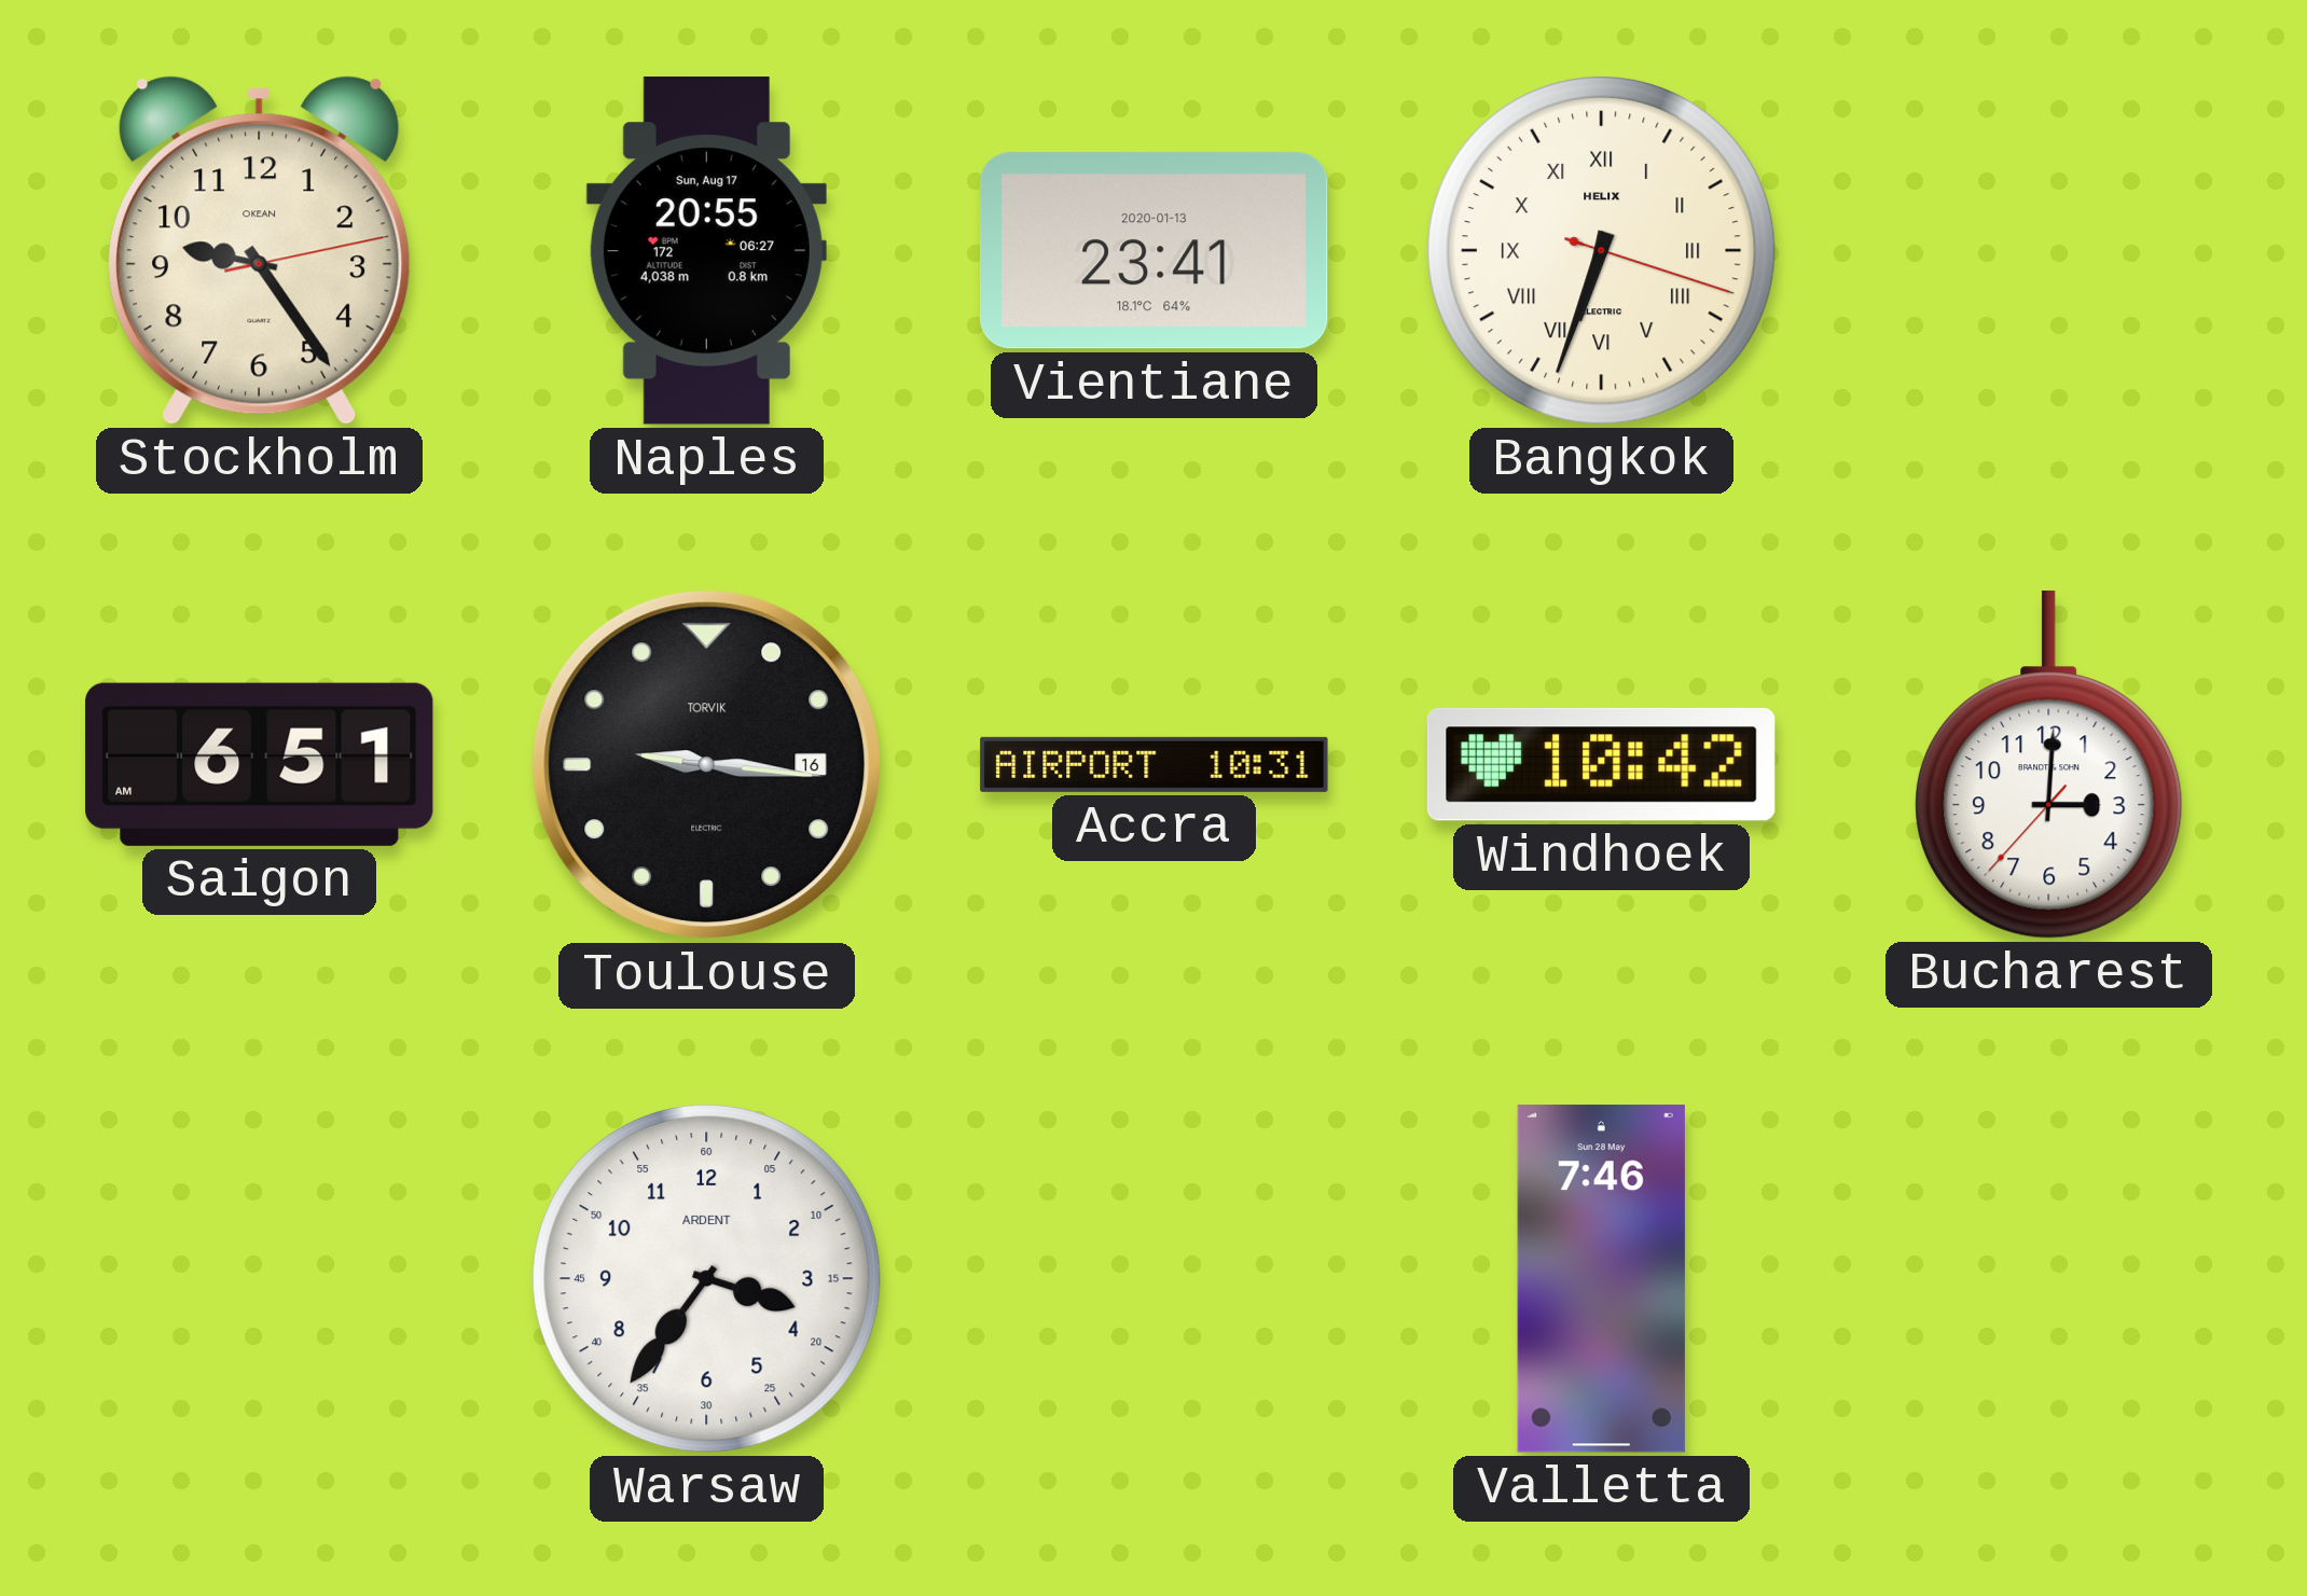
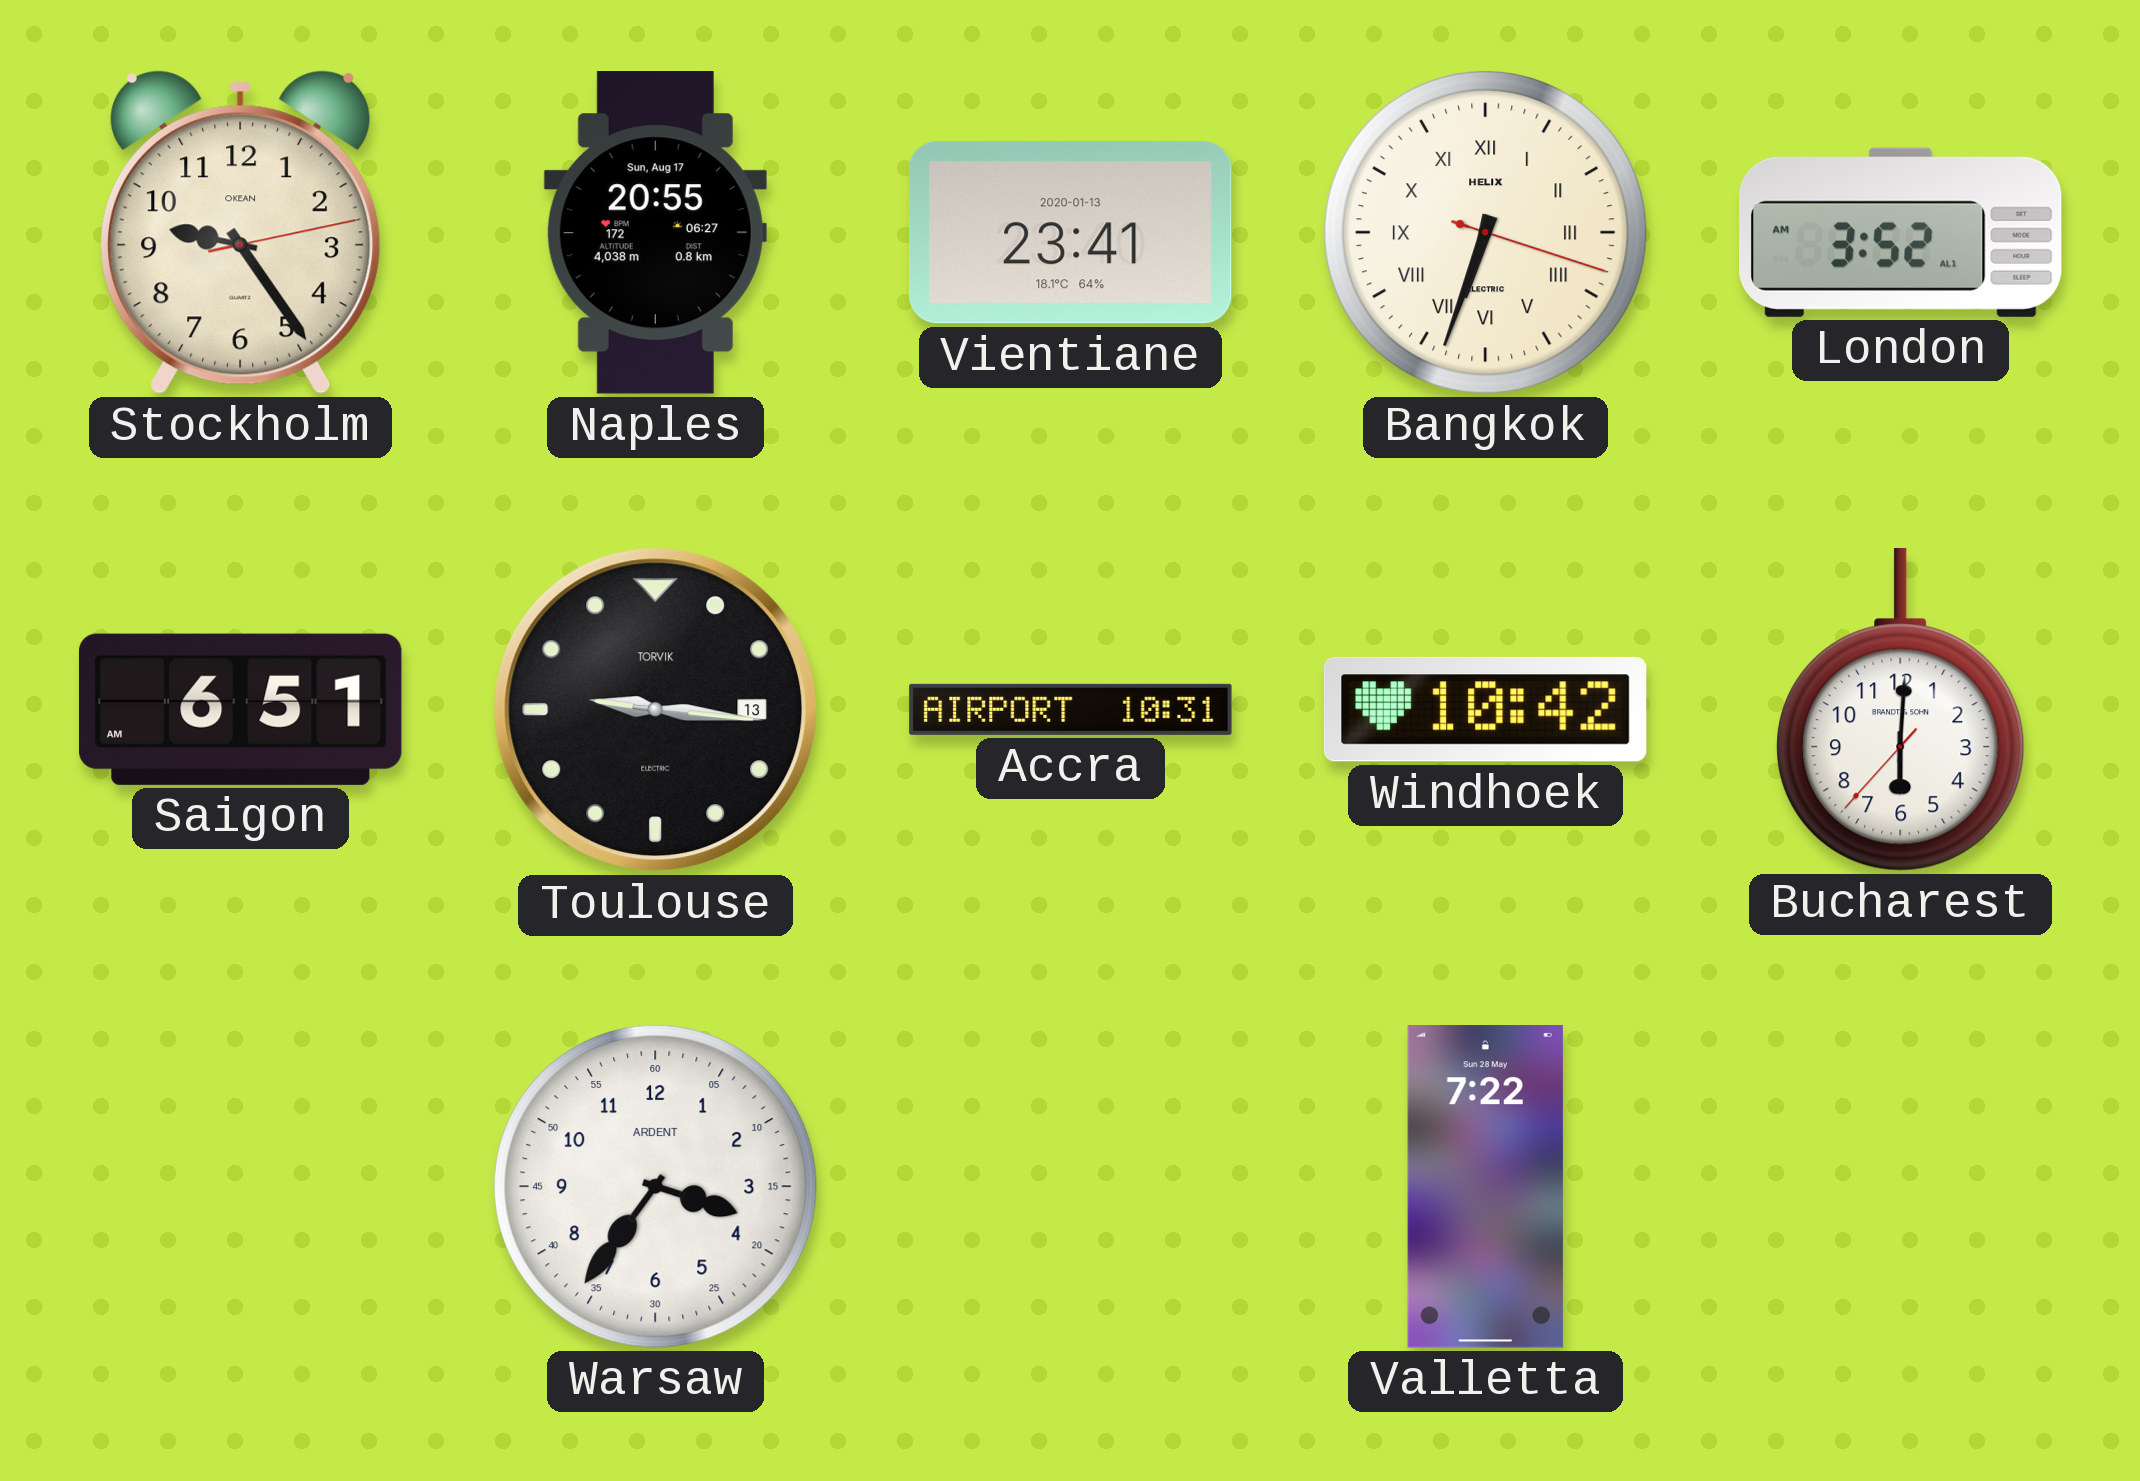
London: none -> 3:52 (1901, 232)
Toulouse date: 16 -> 13 (656, 710)
Bucharest: 3:00 -> 6:00 (1901, 709)
Valletta: 7:46 -> 7:22 (1485, 1187)
